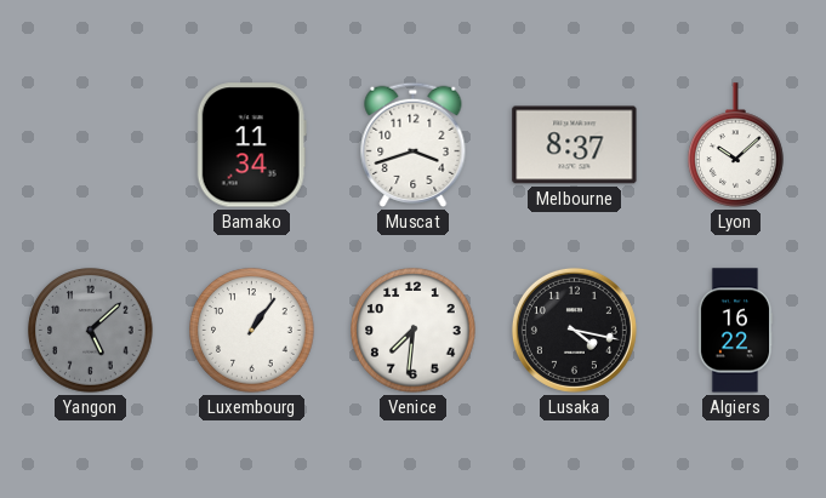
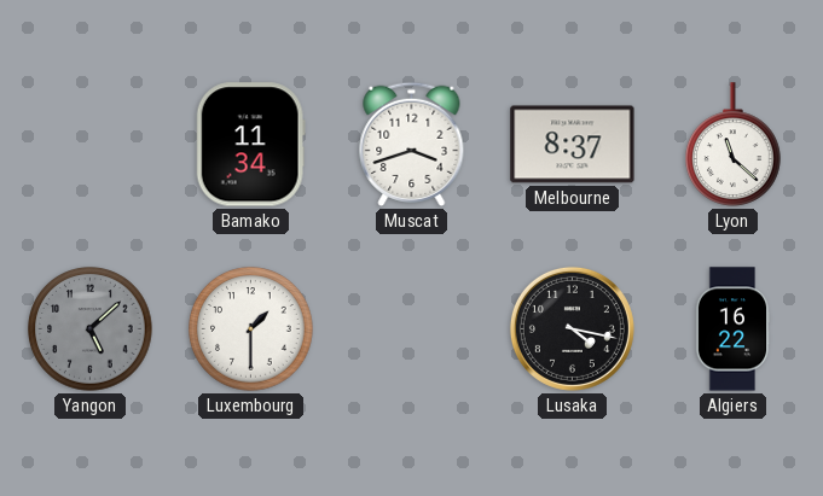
Lyon: 10:08 -> 11:22 (734, 145)
Luxembourg: 1:06 -> 1:30 (251, 329)
Venice: 7:31 -> none (414, 331)
